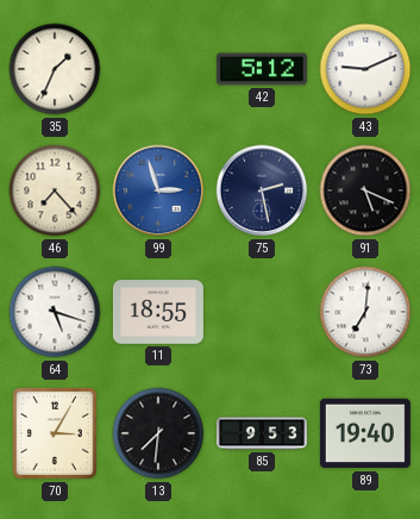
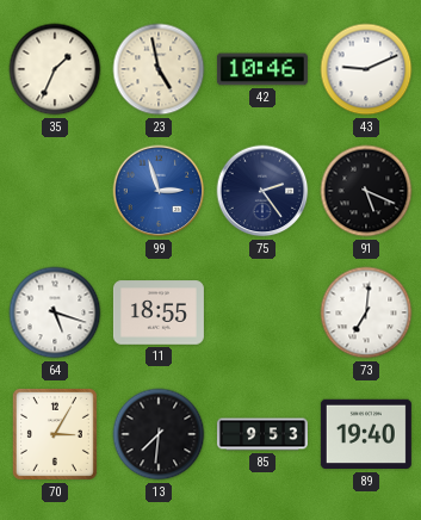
23: none -> 4:58 (159, 69)
42: 5:12 -> 10:46 (262, 69)
46: 7:23 -> none (55, 190)
75: 2:28 -> 2:24 (262, 191)
